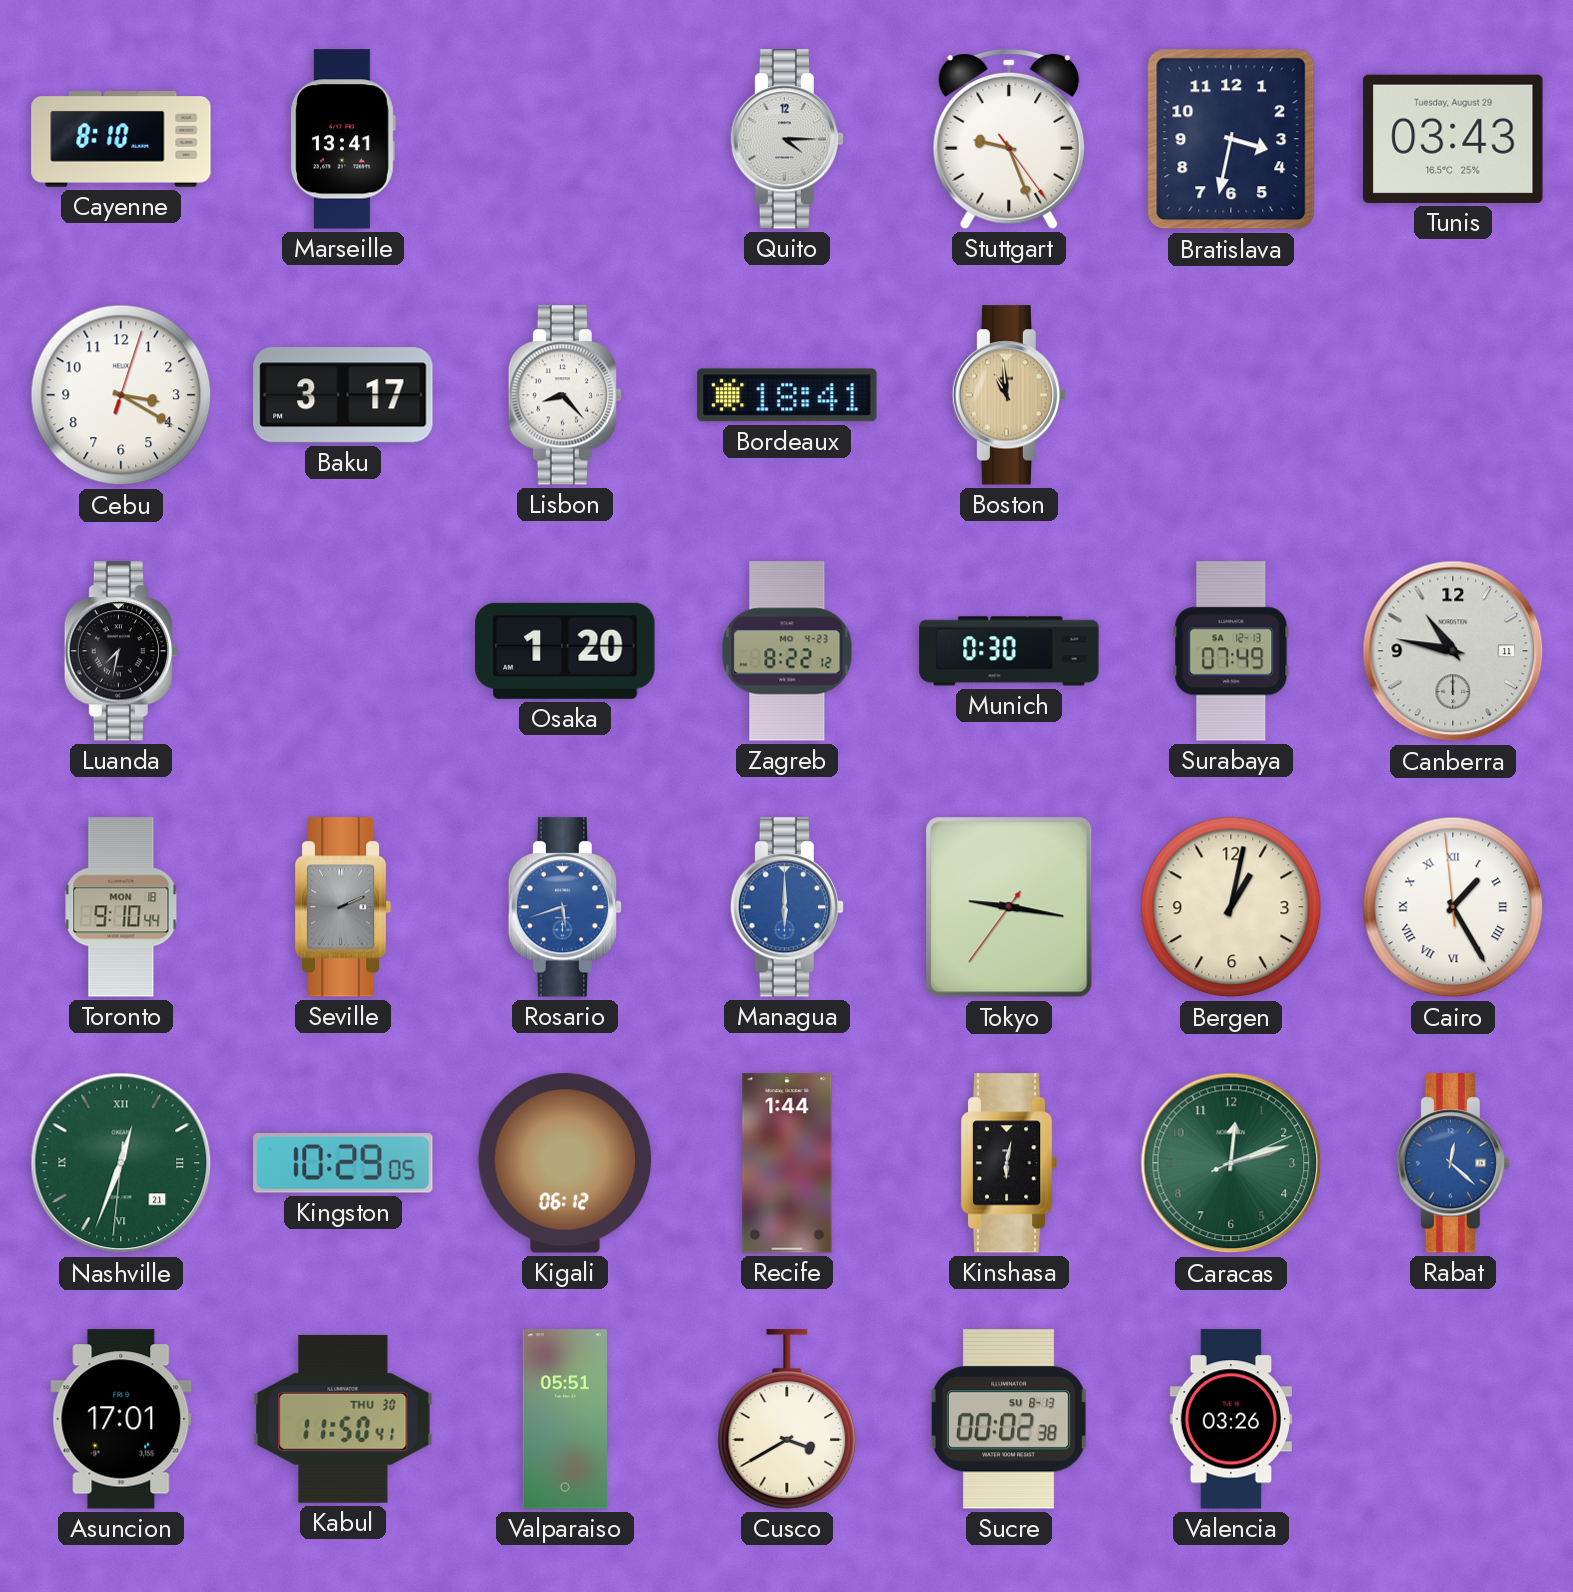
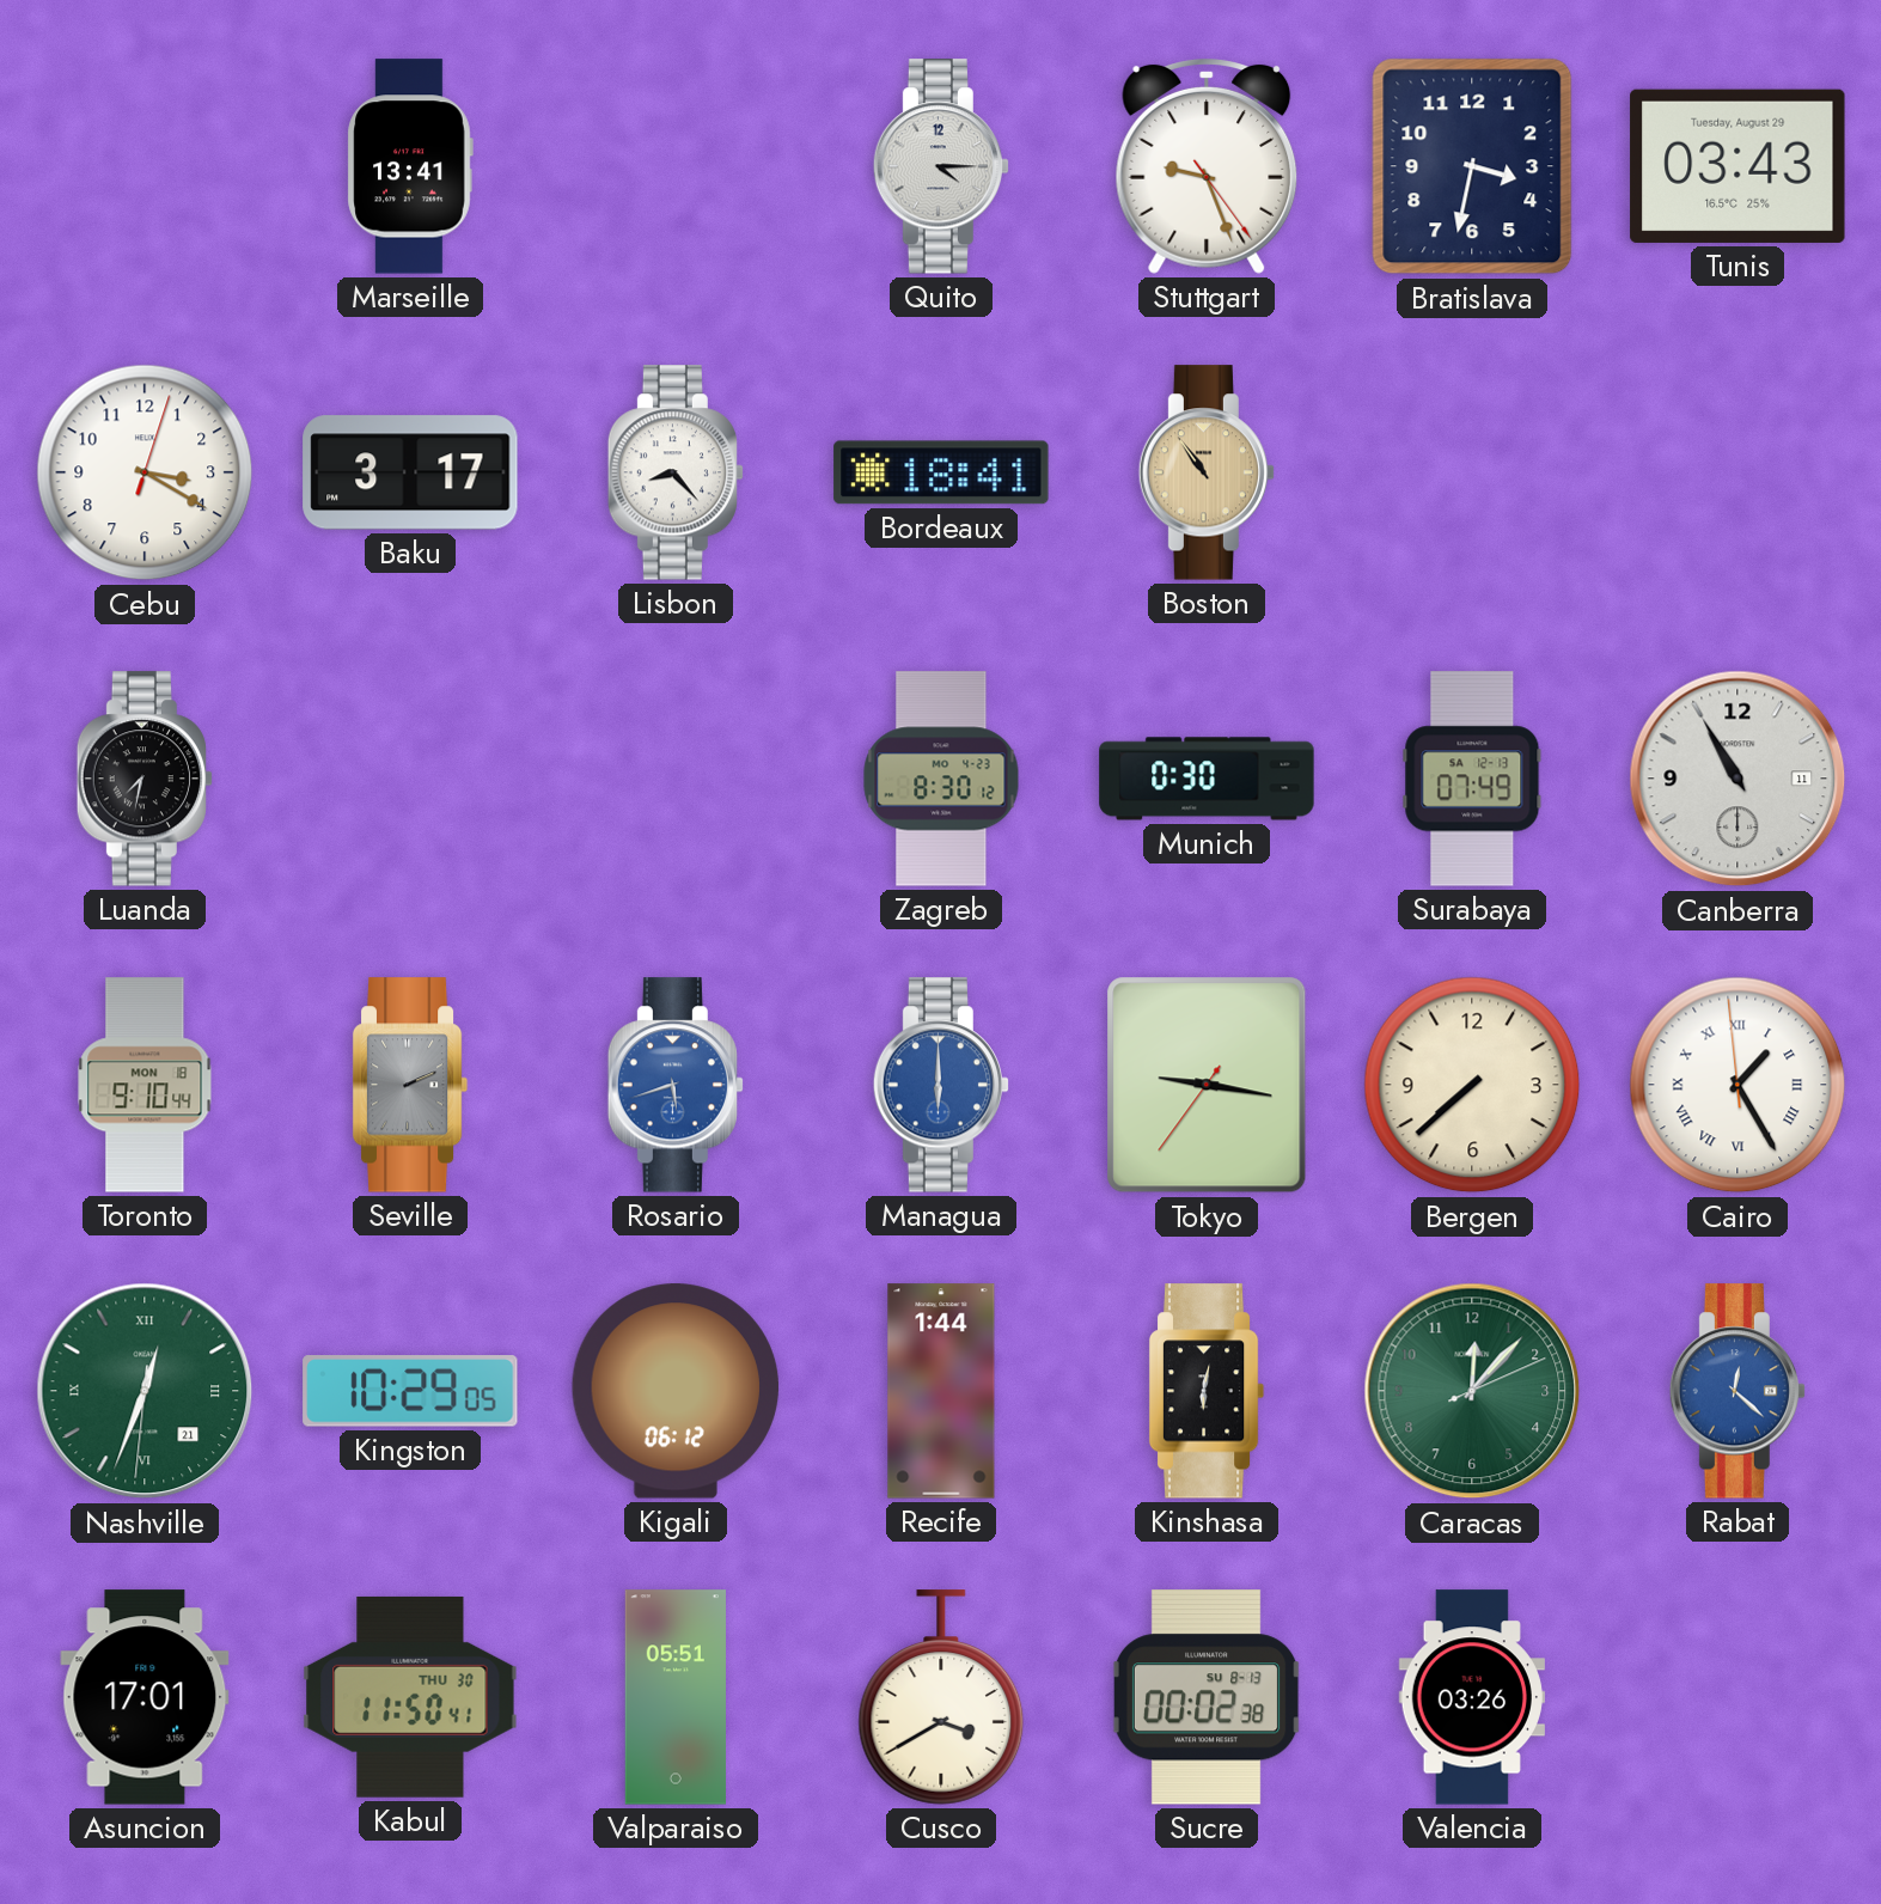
Cayenne: 8:10 -> none (121, 140)
Boston: 10:59 -> 10:54 (1207, 472)
Osaka: 1:20 -> none (565, 651)
Zagreb: 8:22 -> 8:30 (941, 779)
Canberra: 10:47 -> 10:55 (1738, 779)
Bergen: 1:02 -> 7:38 (1472, 1085)
Caracas: 12:12 -> 12:07 (1472, 1391)
